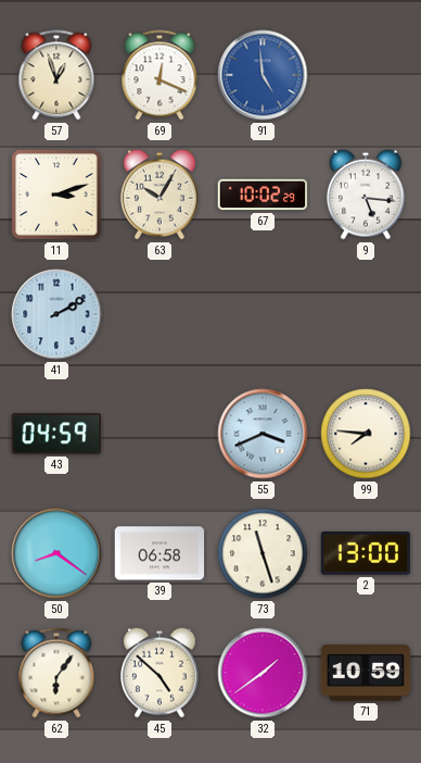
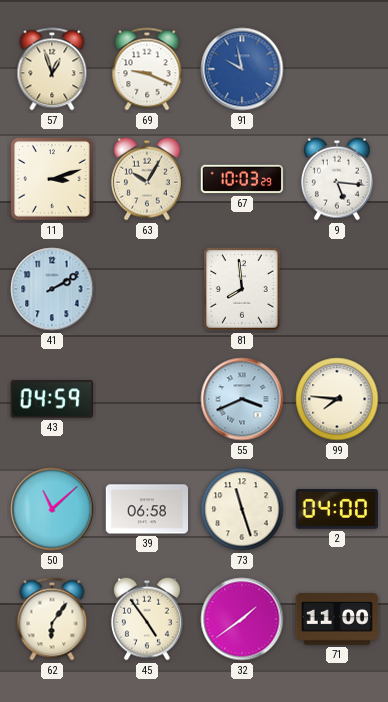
69: 12:19 -> 9:19 (147, 69)
91: 4:59 -> 9:58 (242, 69)
67: 10:02 -> 10:03 (242, 179)
81: none -> 7:59 (243, 290)
50: 8:21 -> 11:08 (52, 509)
2: 13:00 -> 04:00 (337, 510)
45: 4:52 -> 4:54 (147, 619)
71: 10:59 -> 11:00 (337, 620)
